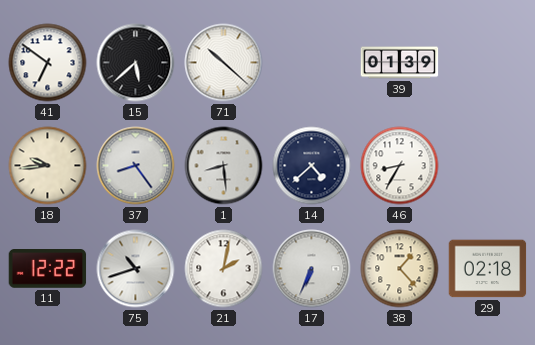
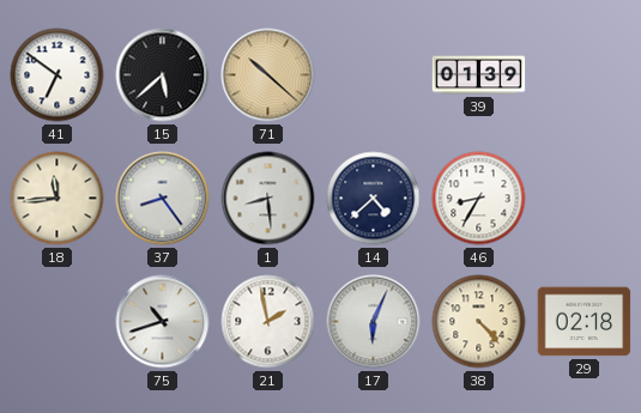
71 dial: white -> champagne (268, 75)
18: 9:44 -> 11:44 (58, 199)
11: 12:22 -> none (48, 269)
21: 2:02 -> 1:58 (268, 322)
17: 6:34 -> 6:04 (374, 322)
38: 1:23 -> 4:23 (479, 322)
